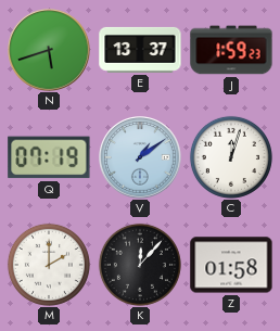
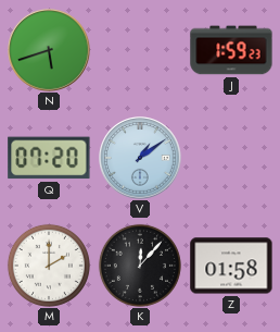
E: 13:37 -> none (140, 50)
Q: 07:19 -> 07:20 (49, 158)
C: 12:03 -> none (231, 157)
